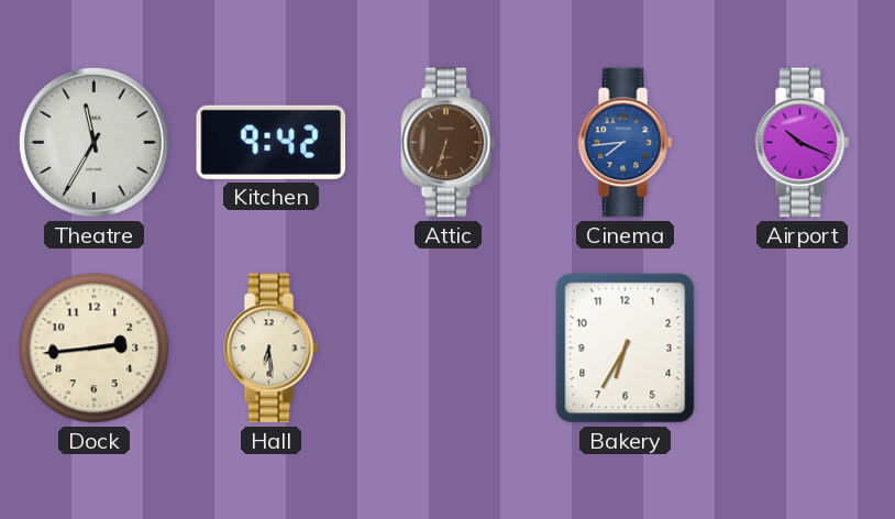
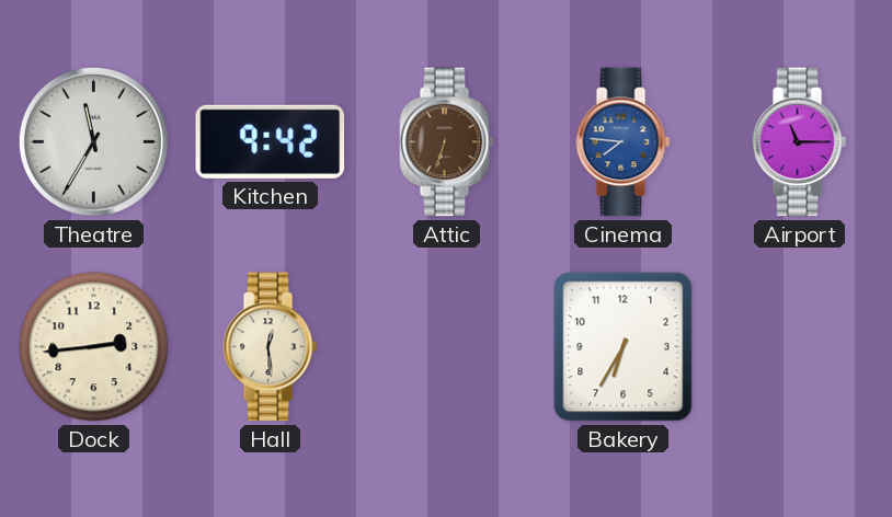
Cinema: 7:44 -> 7:46 (624, 142)
Airport: 10:19 -> 11:15 (800, 142)
Hall: 6:29 -> 12:29 (271, 347)
